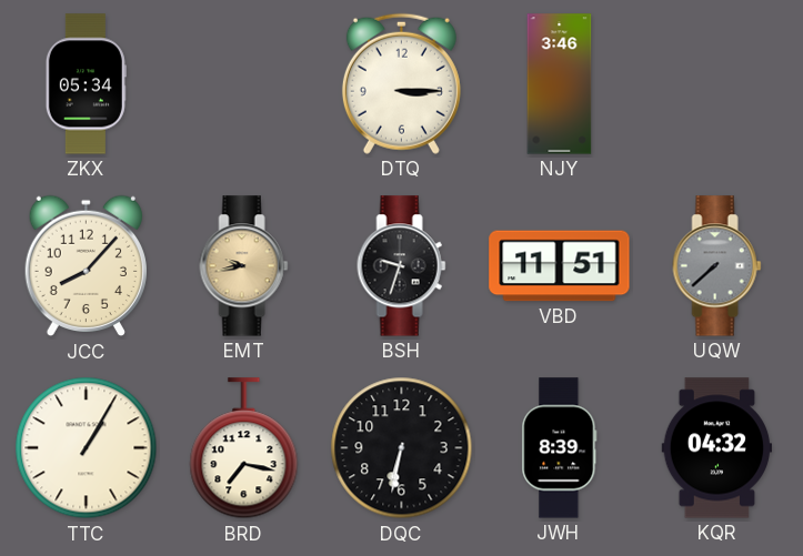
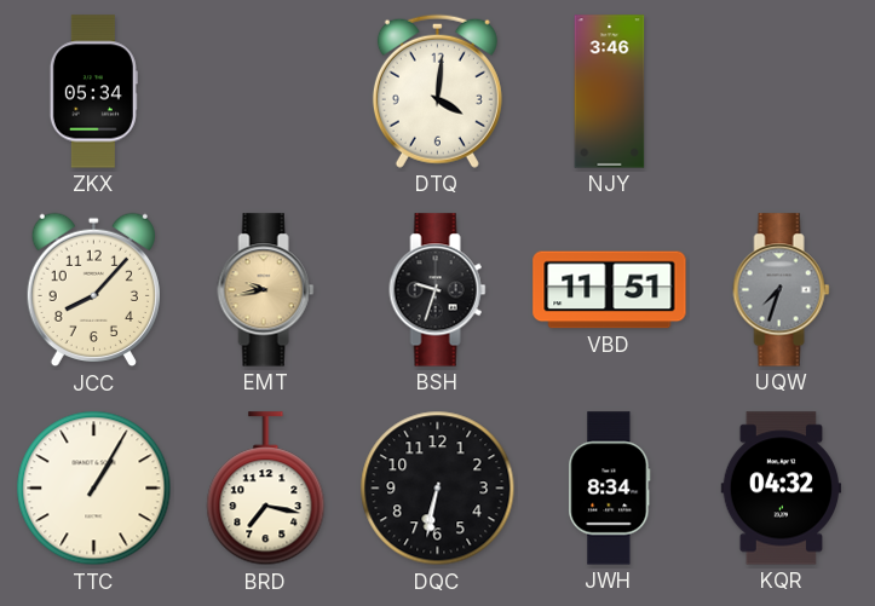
DTQ: 3:15 -> 4:01 (437, 91)
UQW: 7:38 -> 7:33 (782, 290)
JWH: 8:39 -> 8:34 (610, 489)
